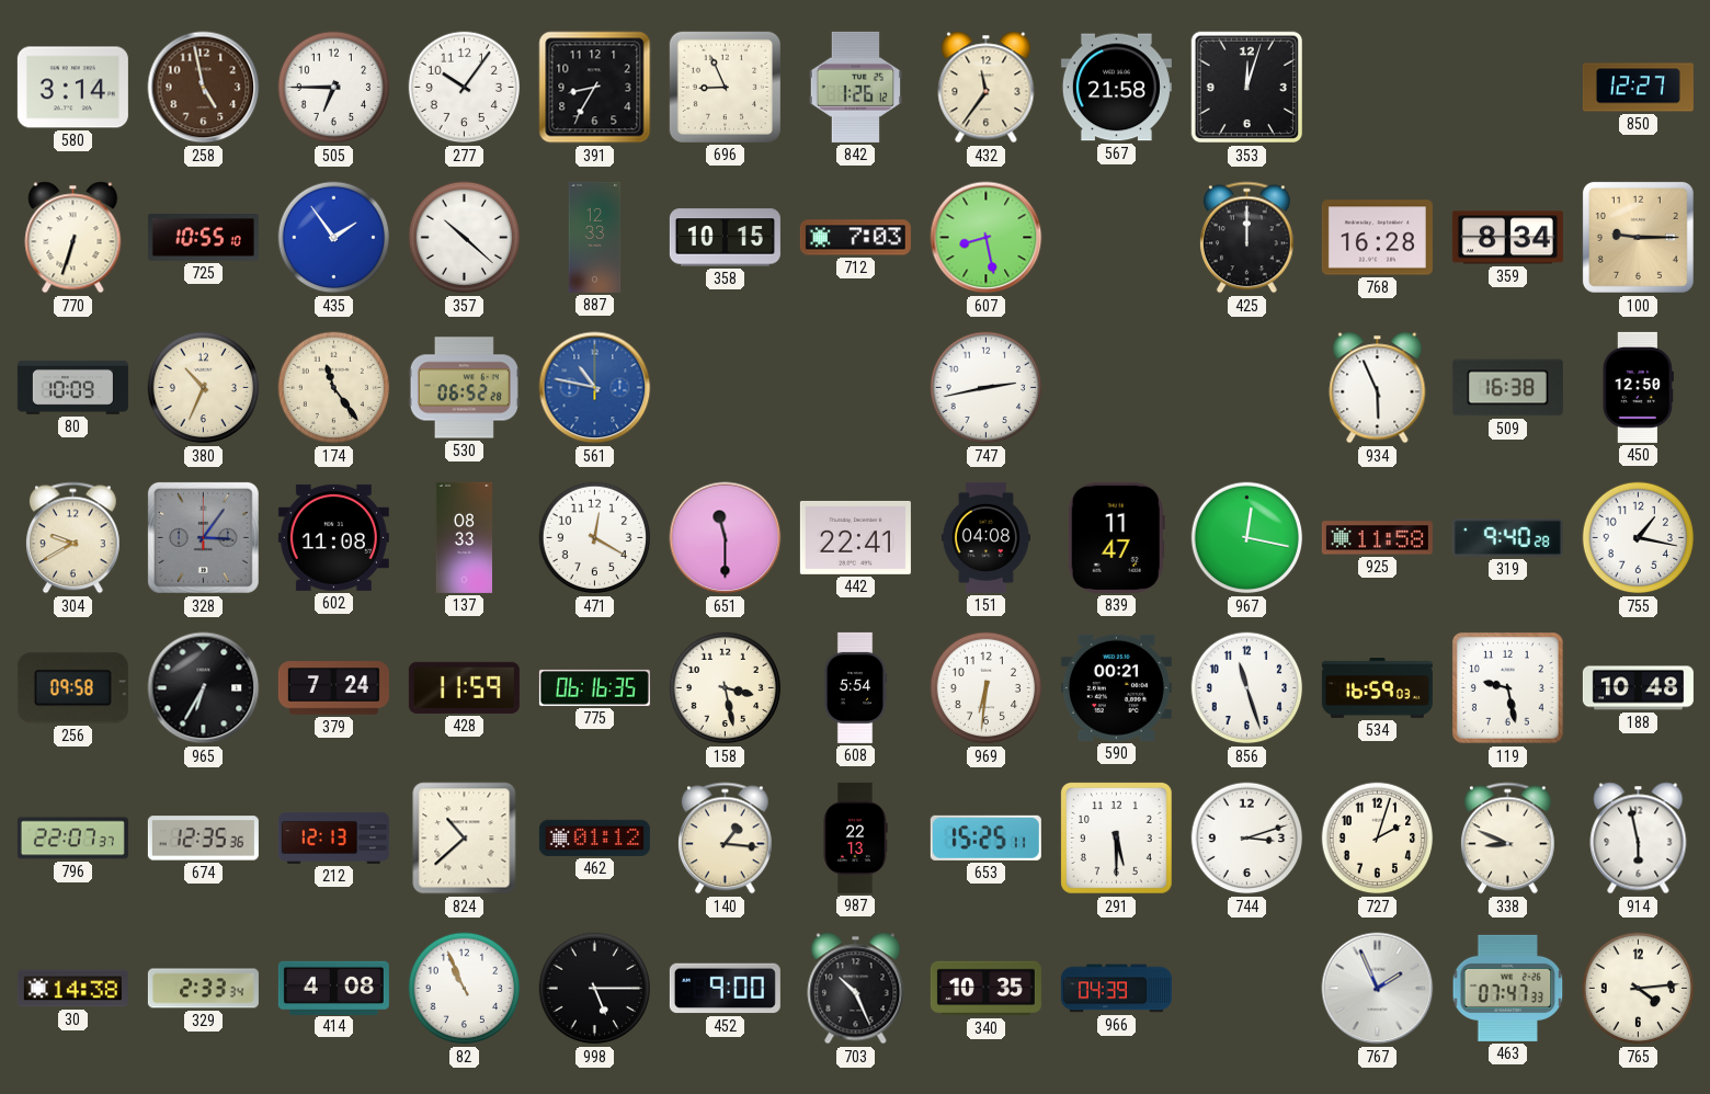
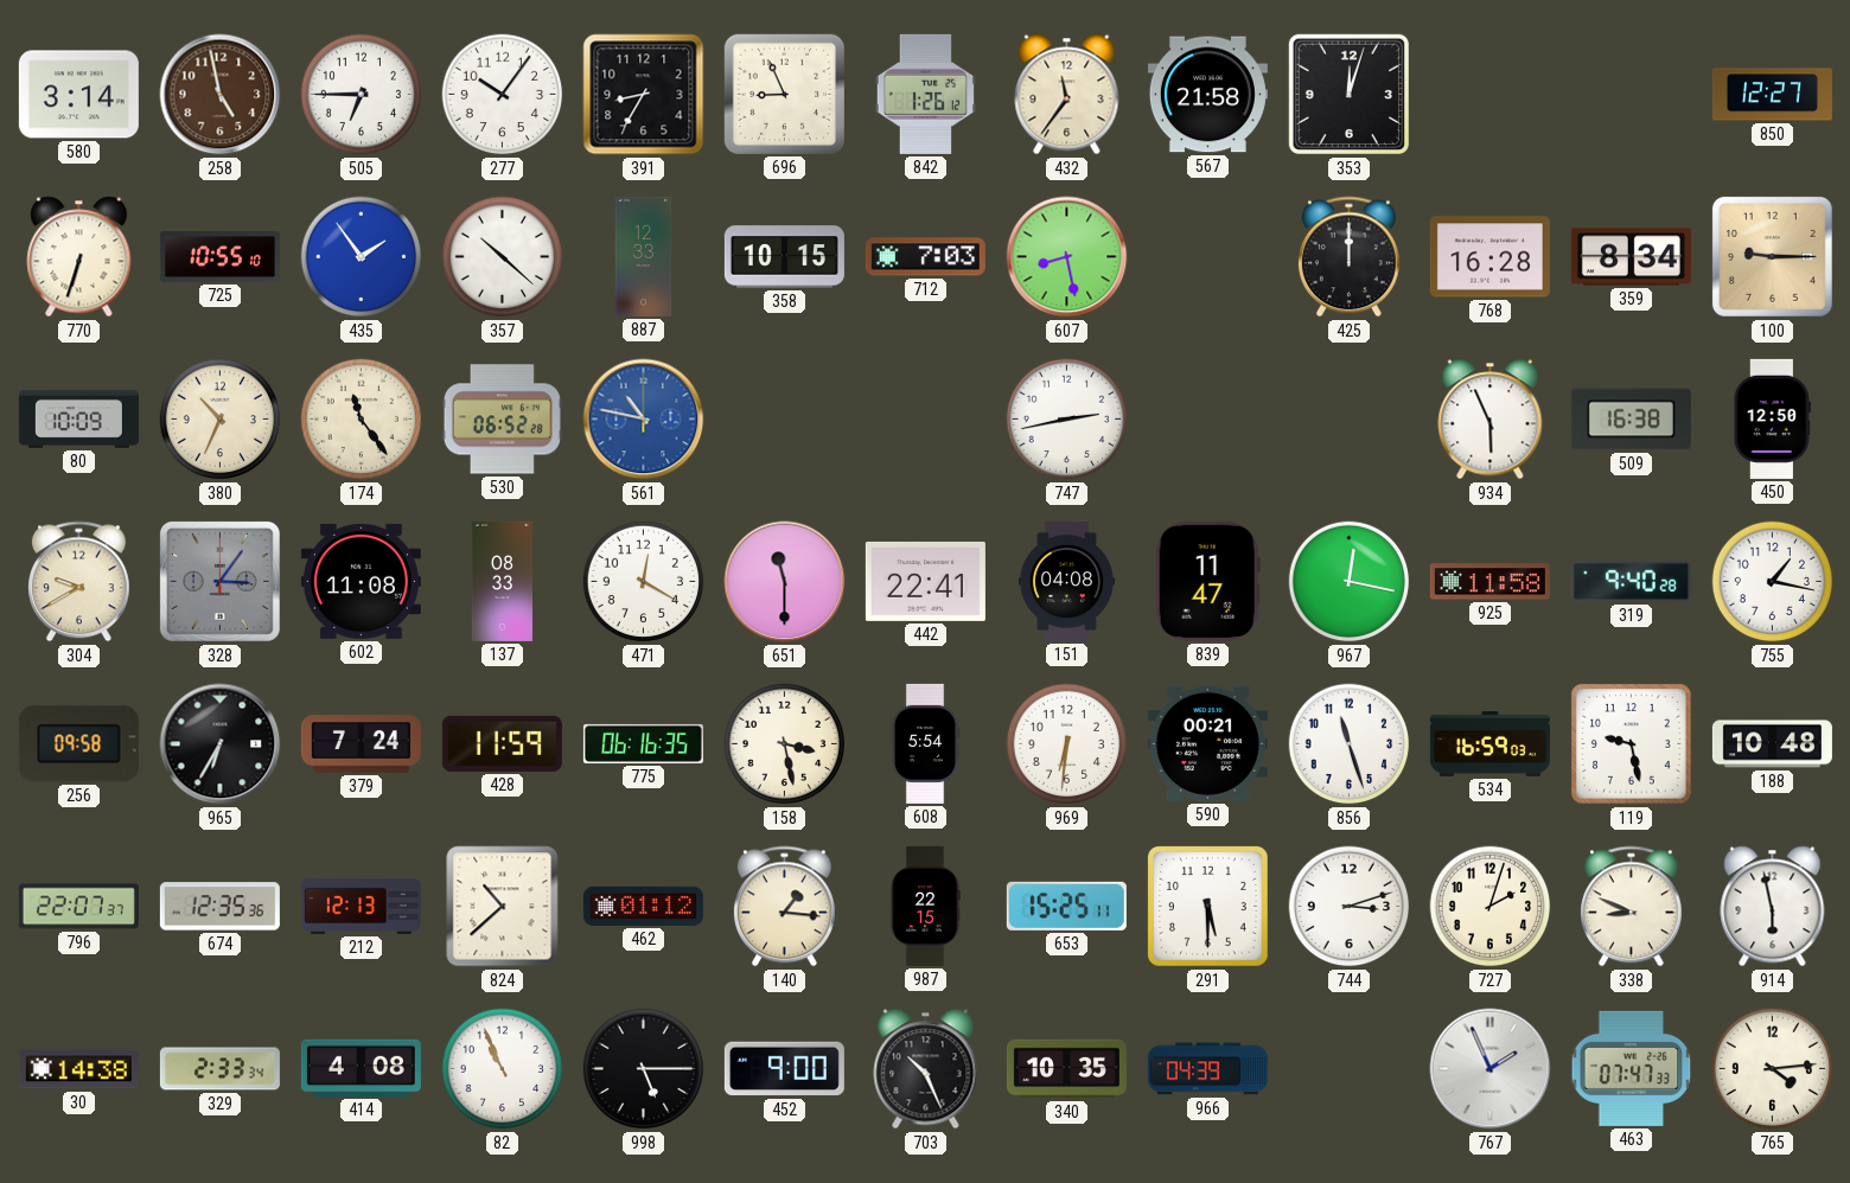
987: 22:13 -> 22:15 (925, 906)
